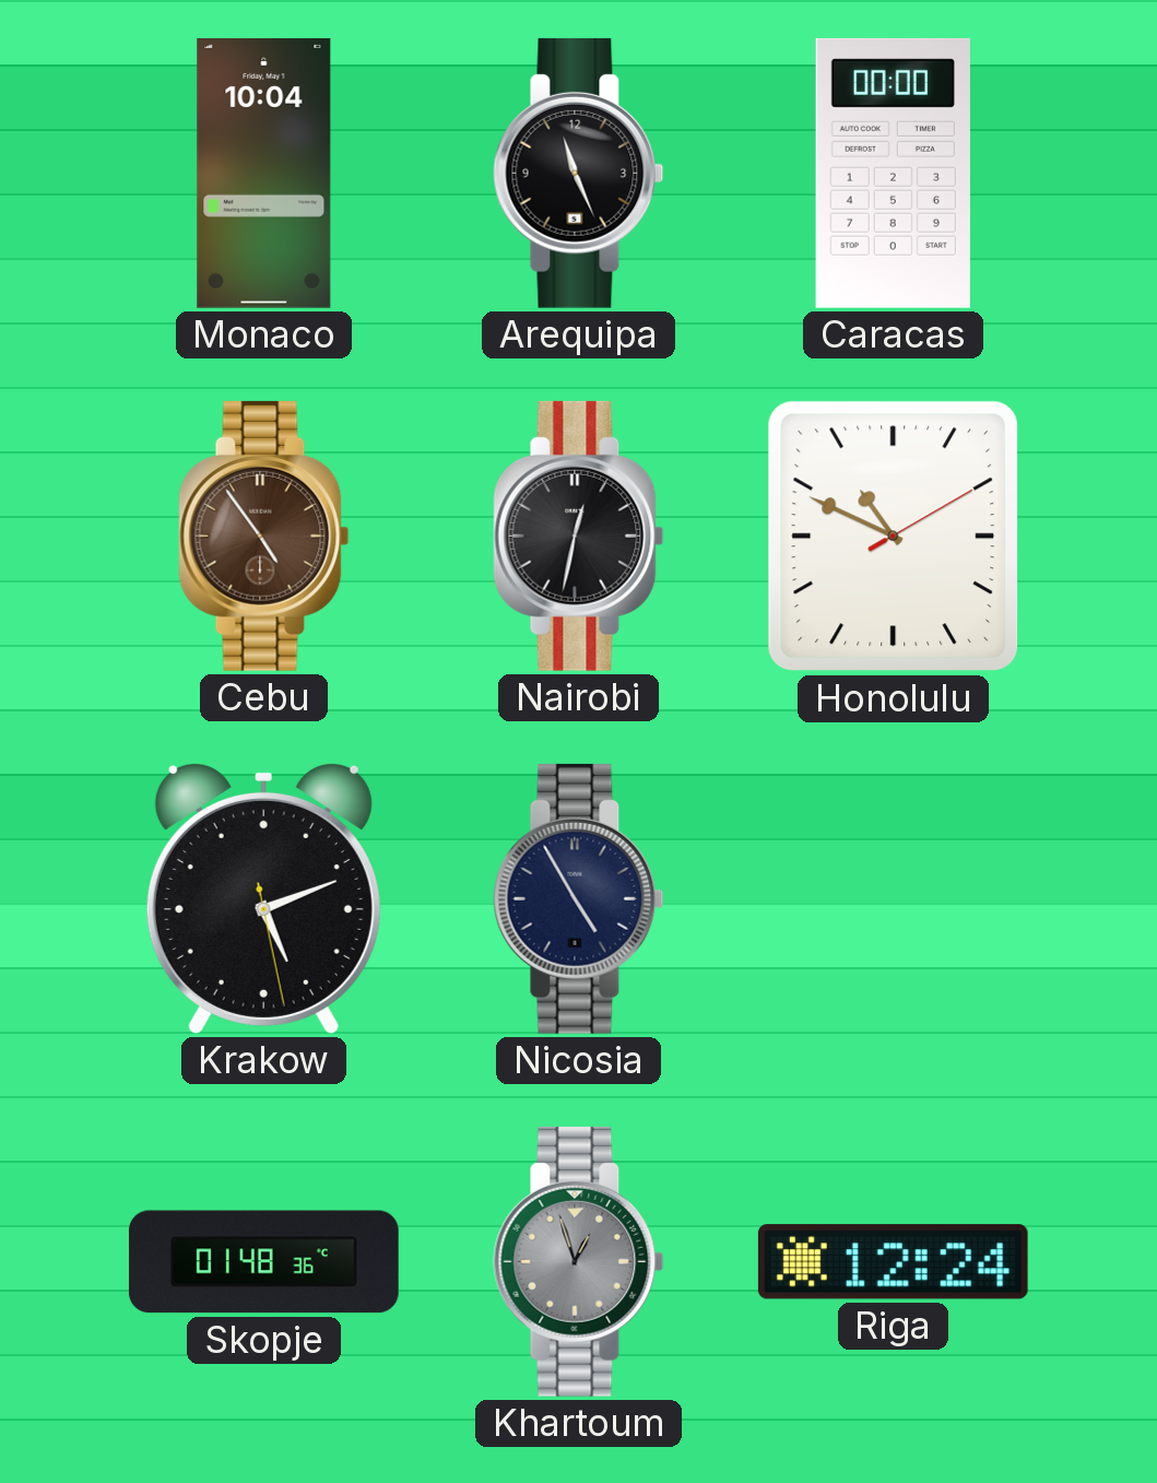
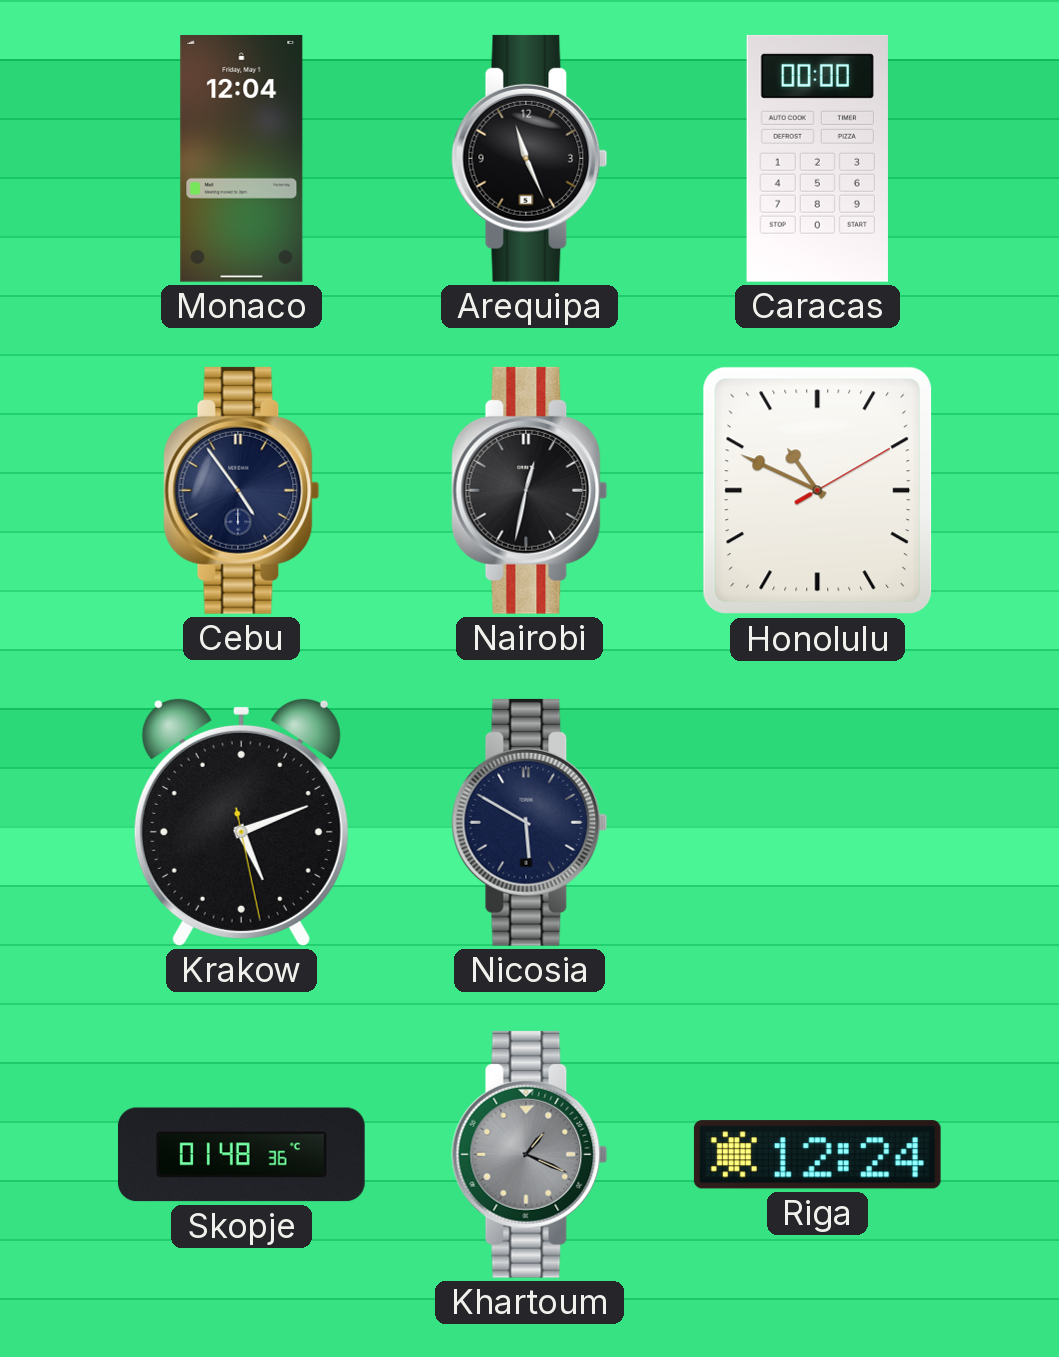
Monaco: 10:04 -> 12:04 (242, 158)
Cebu dial: brown -> navy (242, 490)
Nicosia: 4:55 -> 5:50 (530, 822)
Khartoum: 12:57 -> 1:19 (530, 1154)
